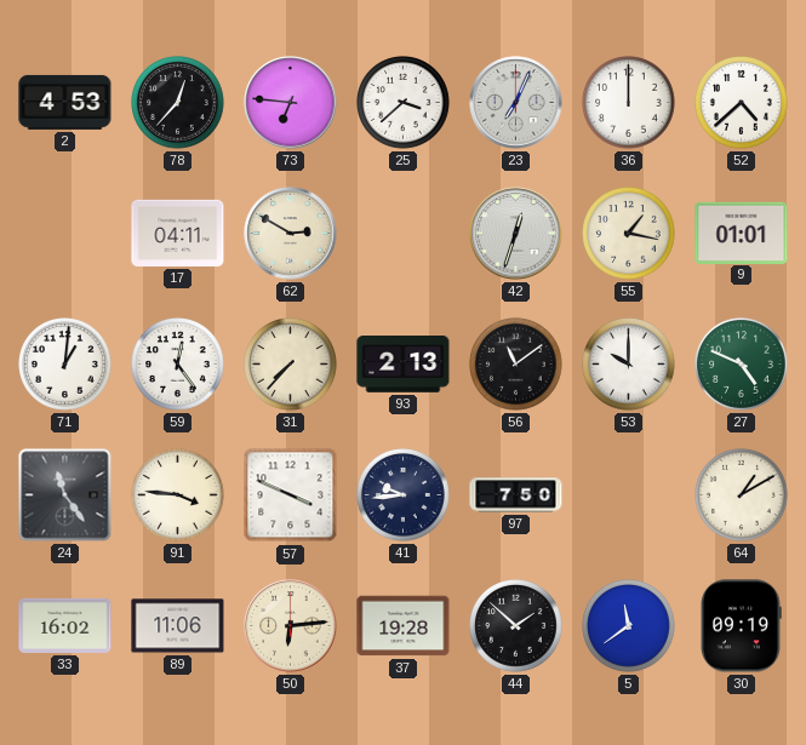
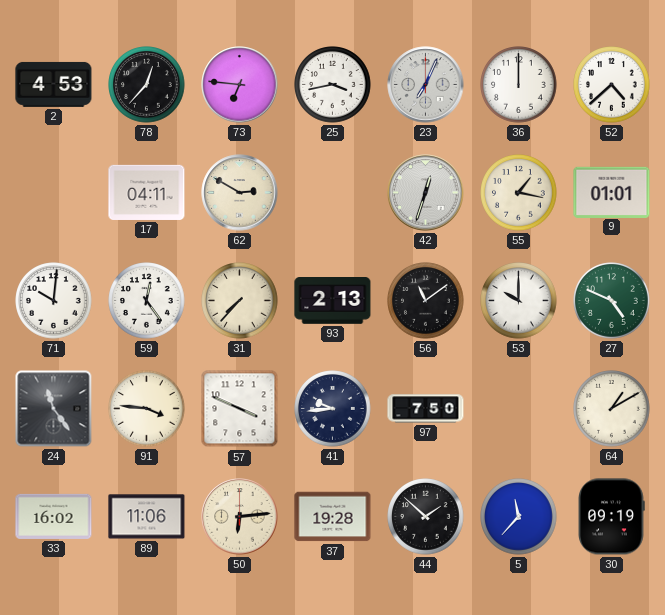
25: 3:38 -> 3:43 (333, 85)
71: 1:01 -> 10:01 (54, 301)
5: 11:39 -> 11:37 (519, 517)
